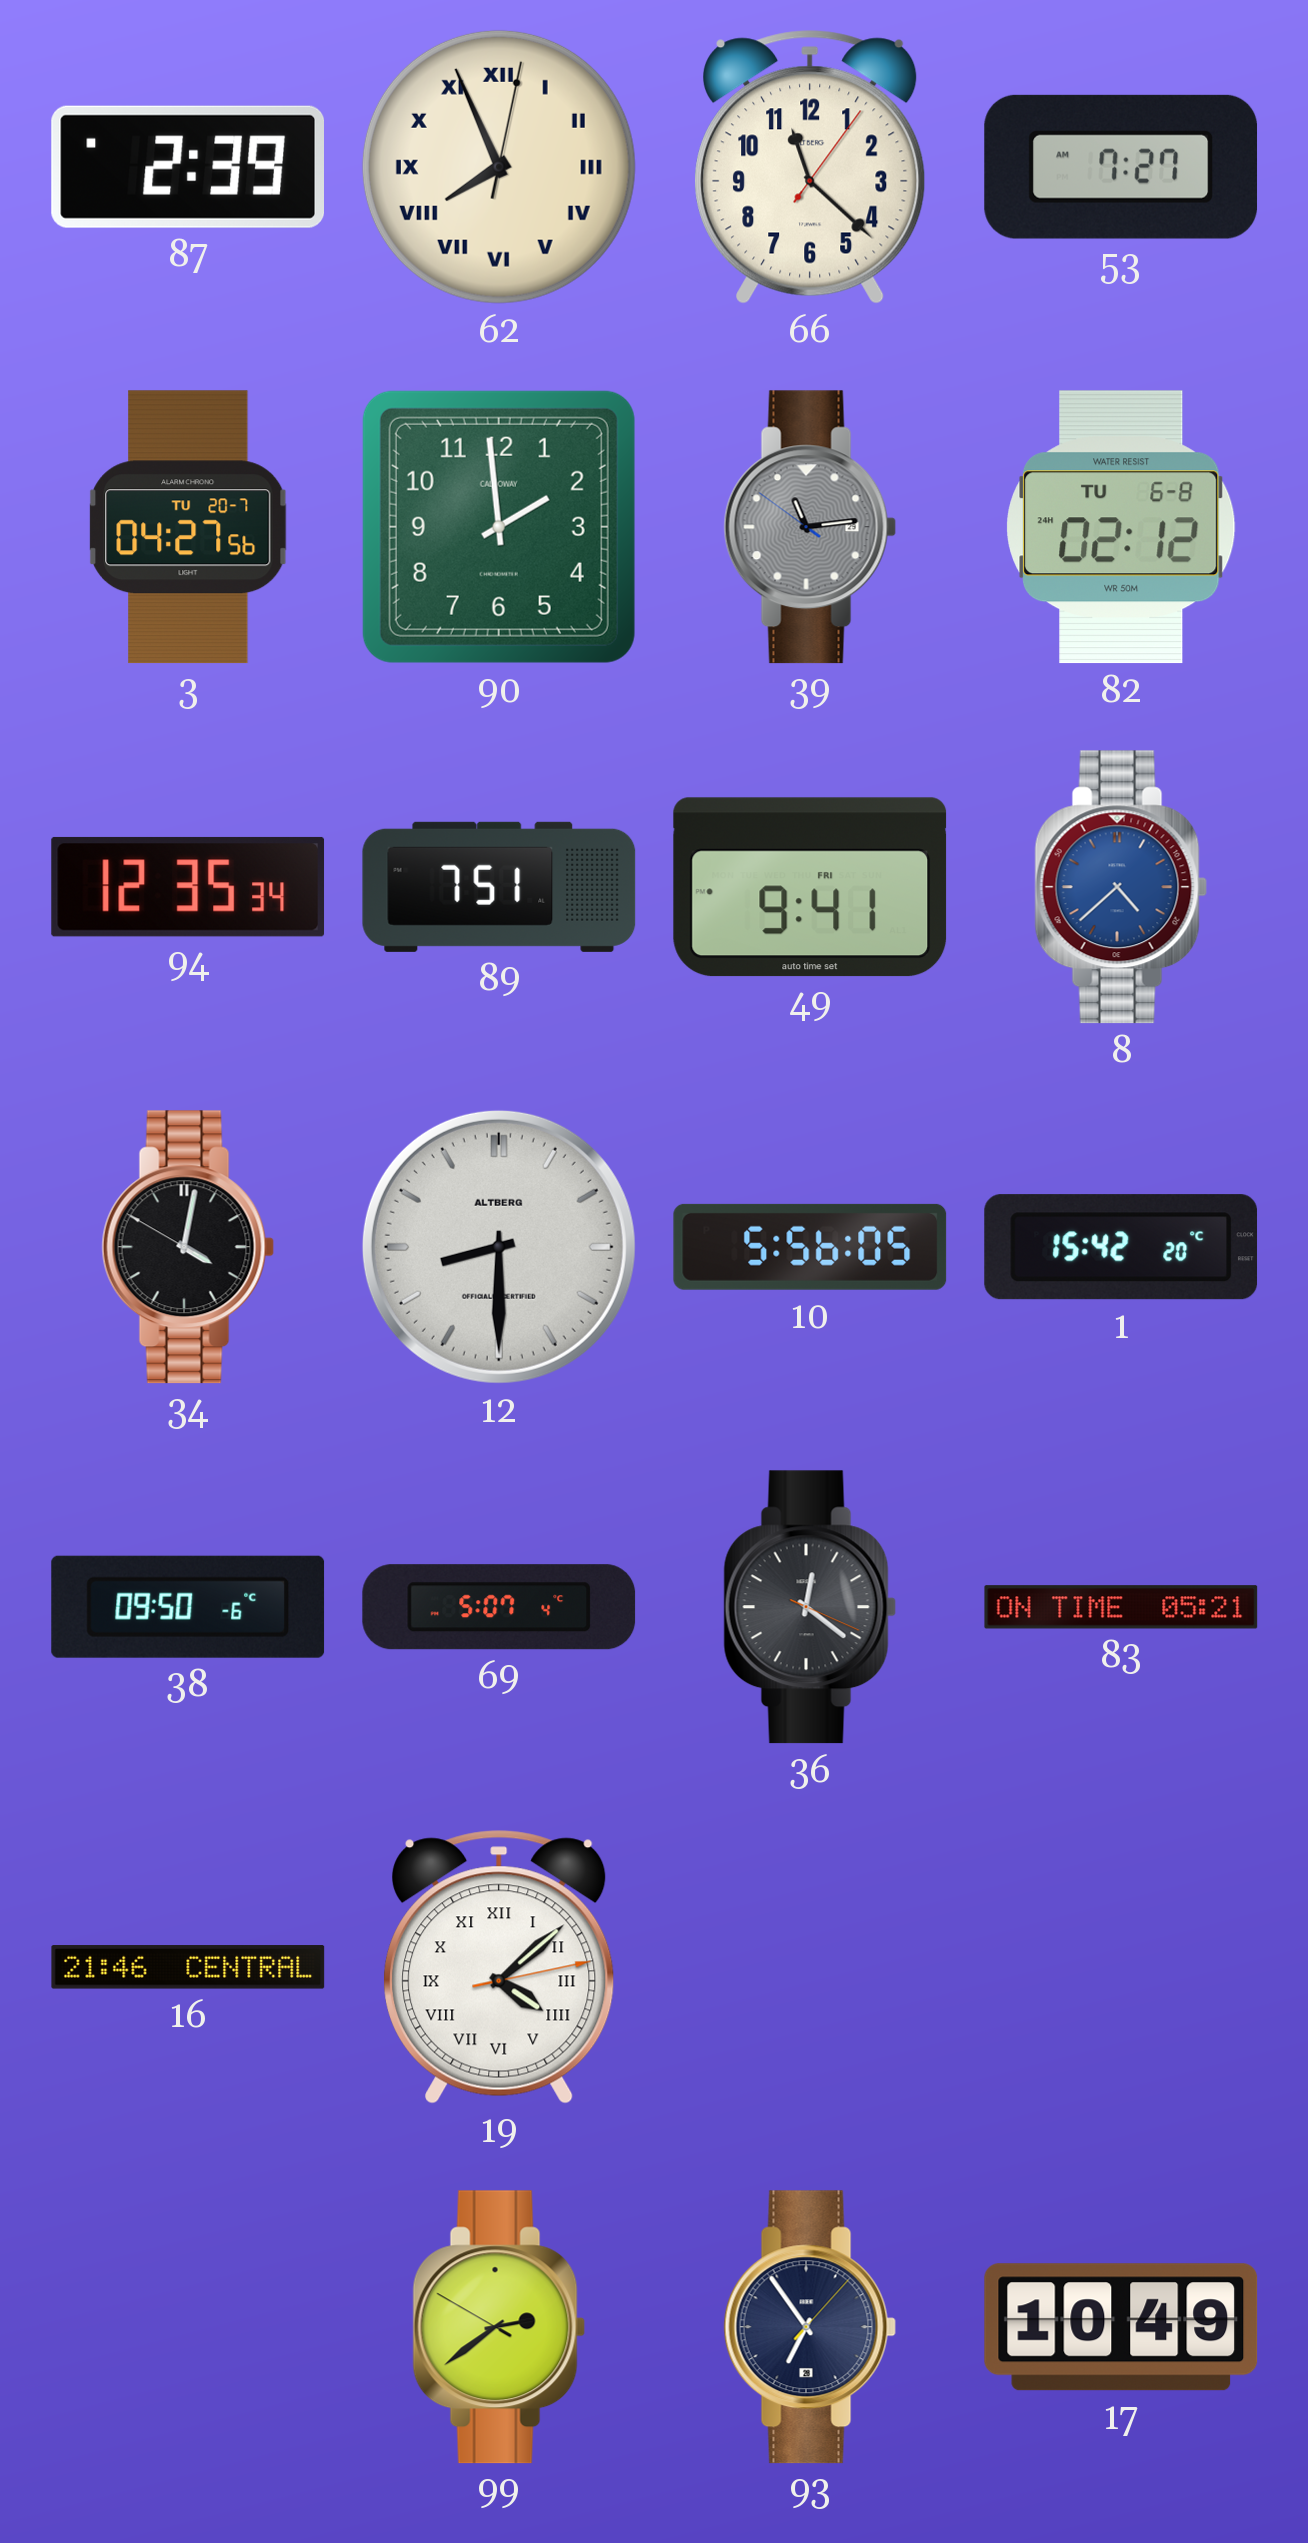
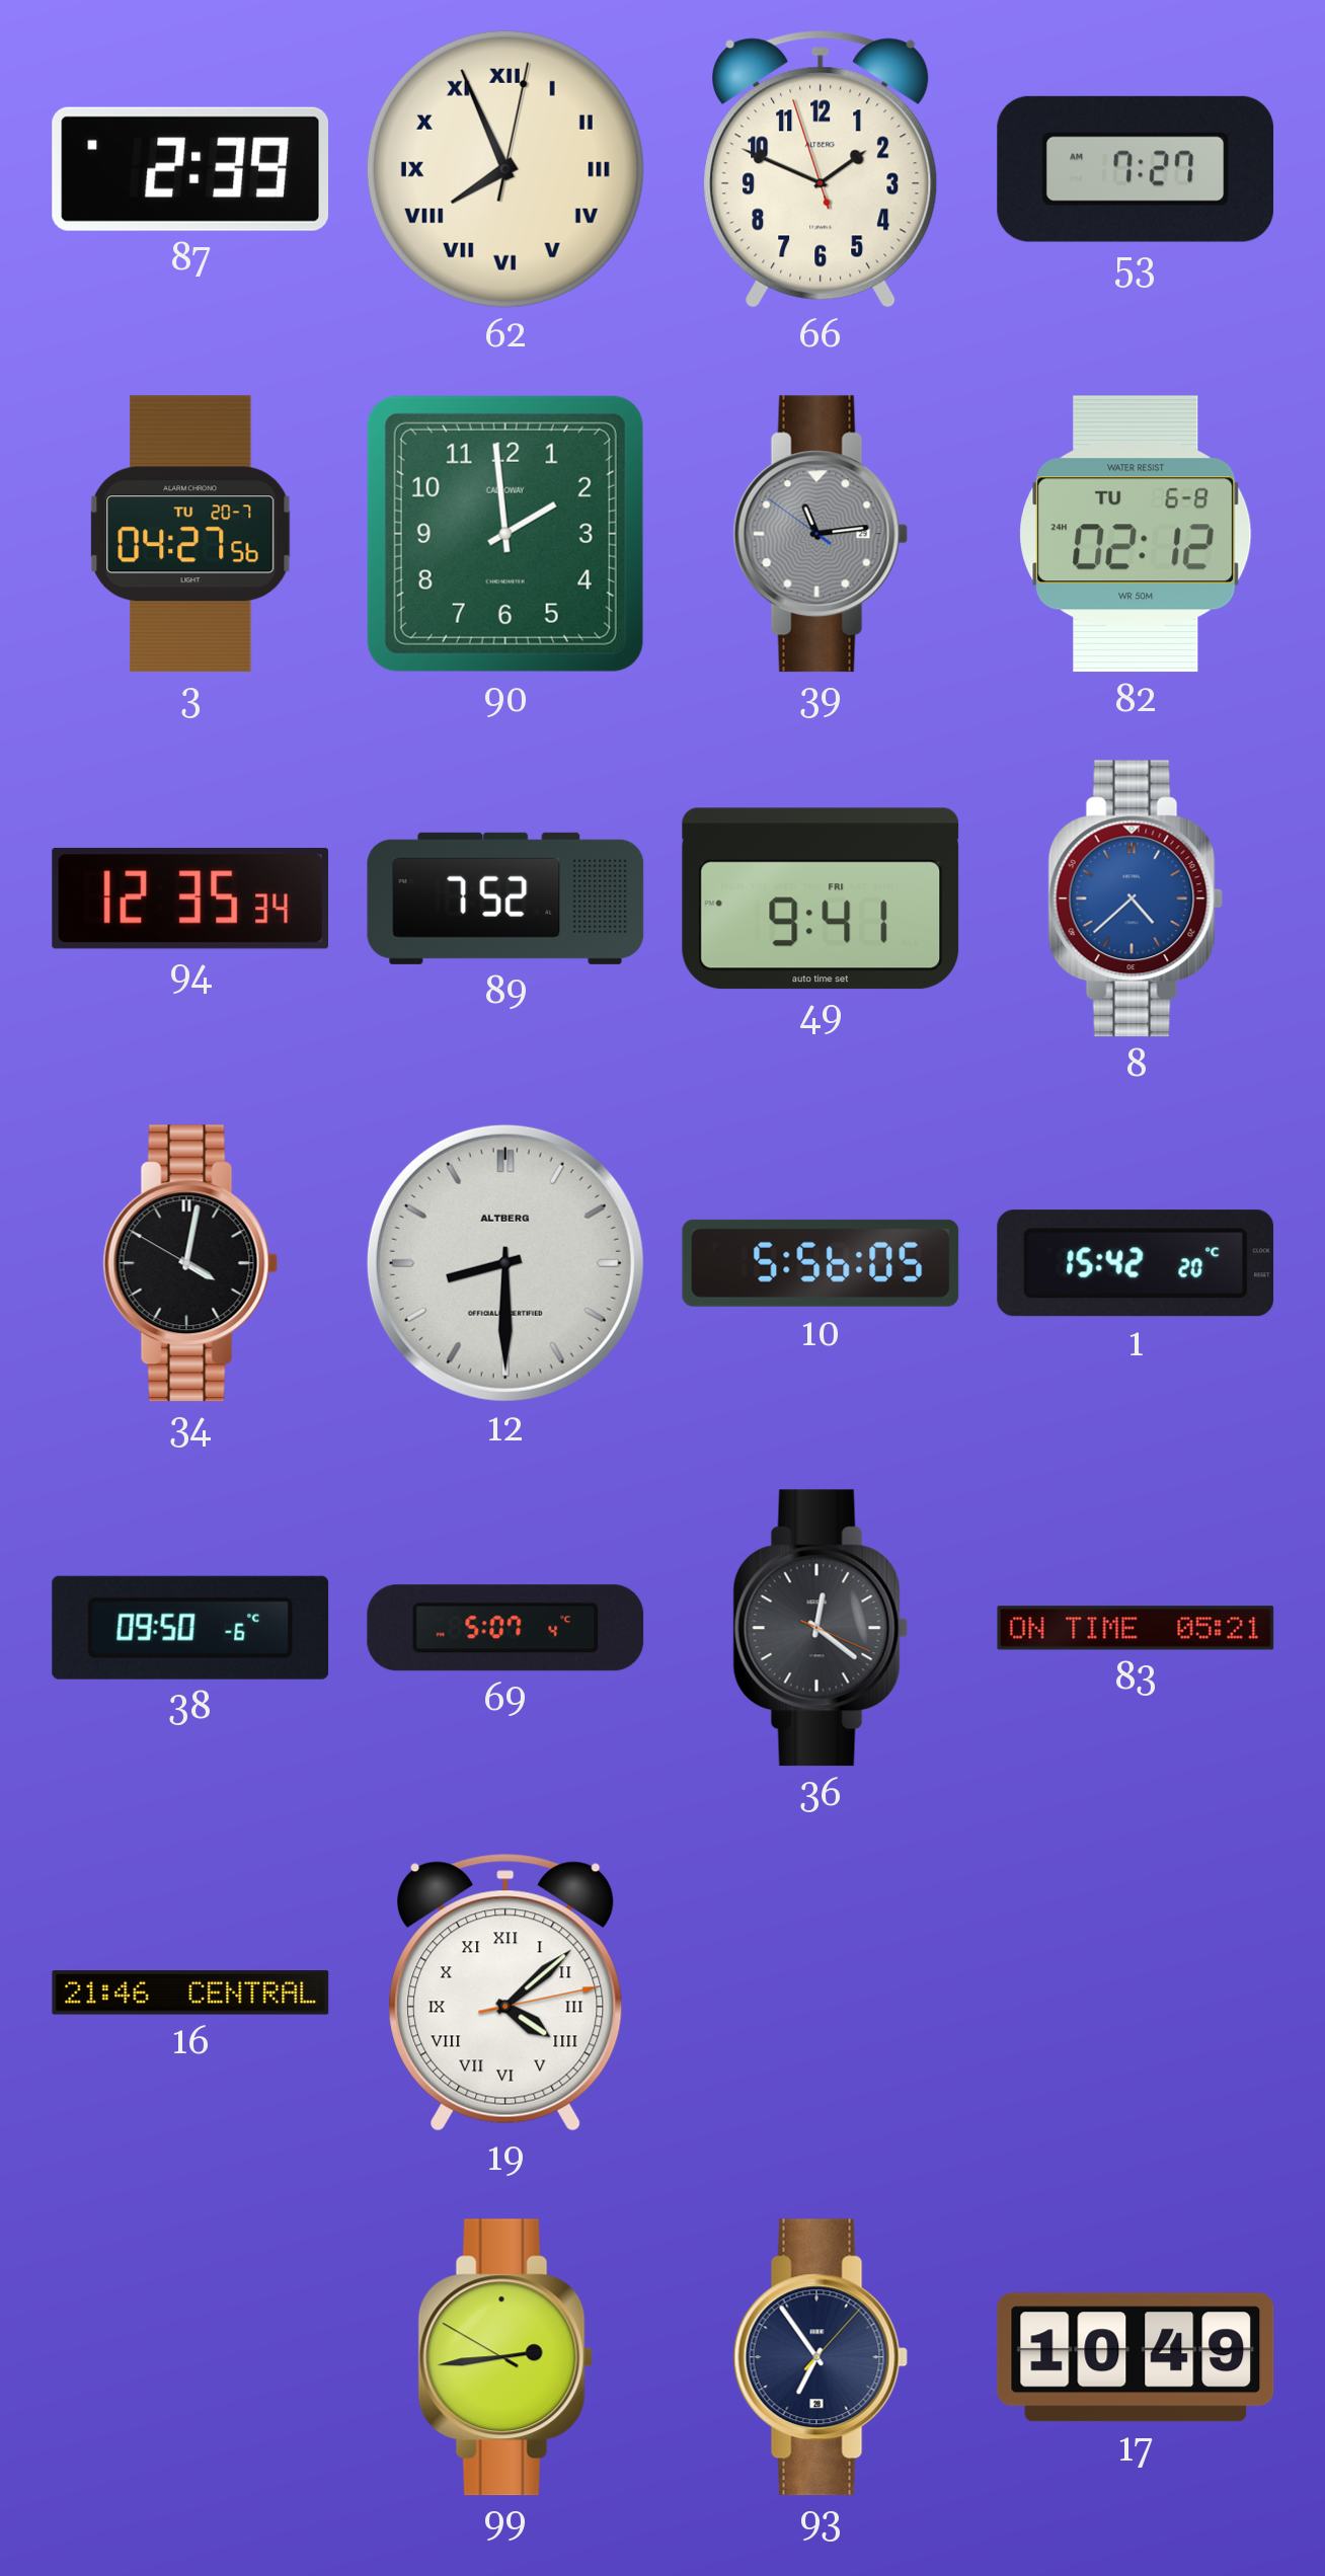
66: 11:22 -> 1:48 (821, 169)
89: 7:51 -> 7:52 (505, 899)
99: 2:38 -> 2:43 (505, 2357)
